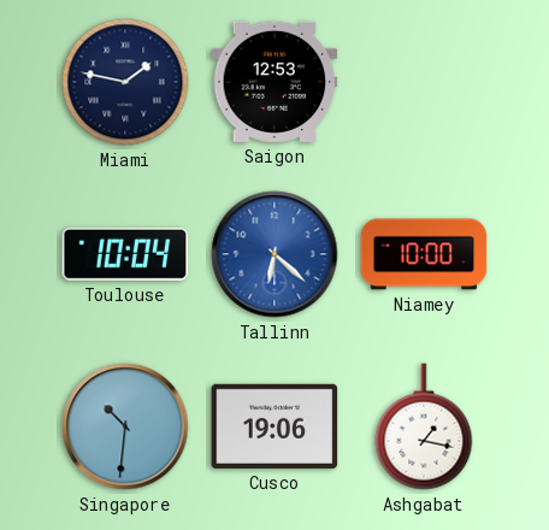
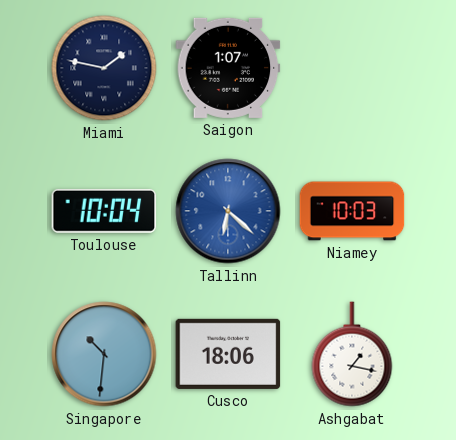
Saigon: 12:53 -> 1:07 (228, 68)
Niamey: 10:00 -> 10:03 (352, 211)
Cusco: 19:06 -> 18:06 (228, 354)
